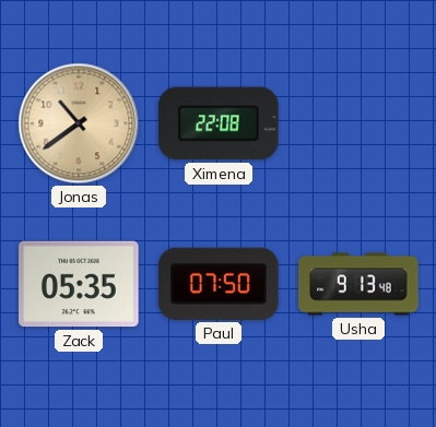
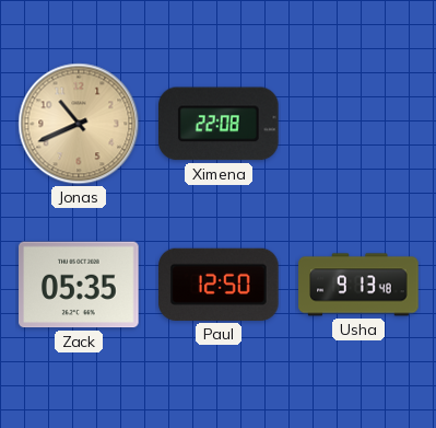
Jonas: 10:39 -> 10:41 (79, 124)
Paul: 07:50 -> 12:50 (219, 285)
